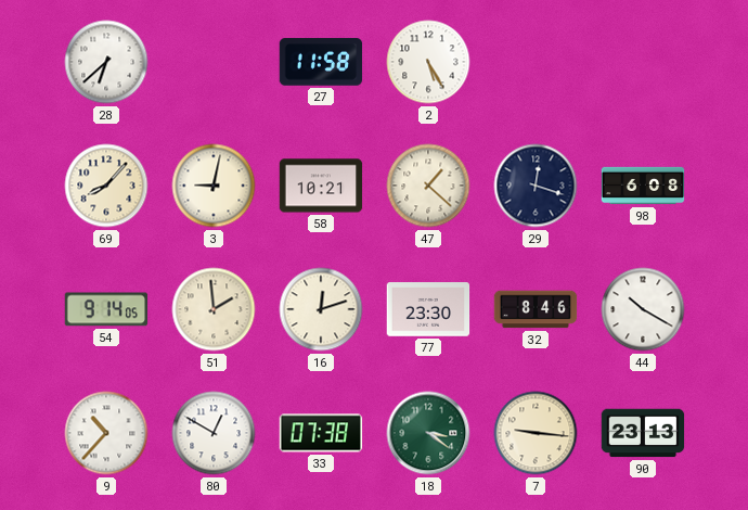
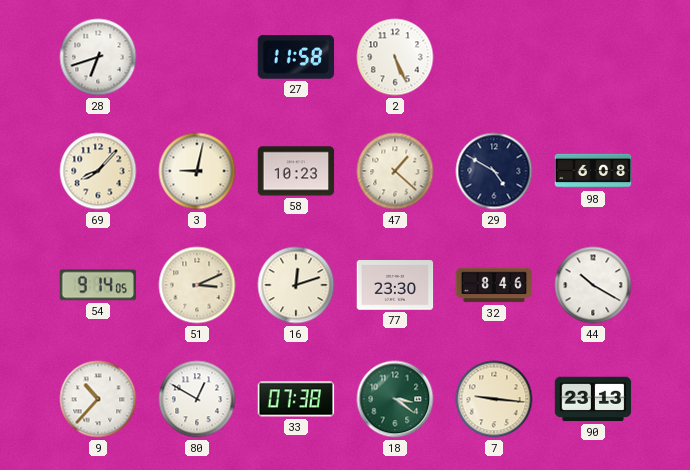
28: 6:38 -> 6:42 (98, 57)
2: 5:25 -> 5:26 (395, 57)
58: 10:21 -> 10:23 (296, 171)
29: 12:18 -> 4:50 (494, 171)
51: 1:59 -> 3:11 (197, 285)
